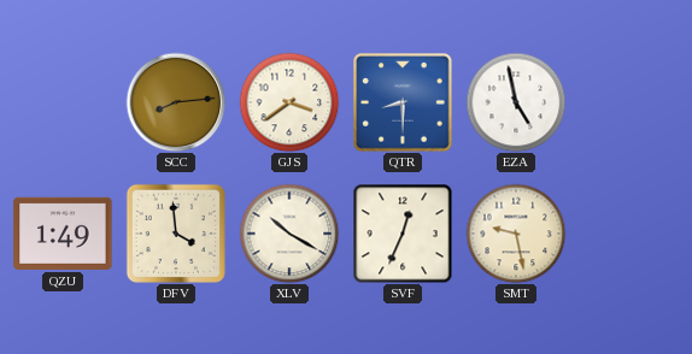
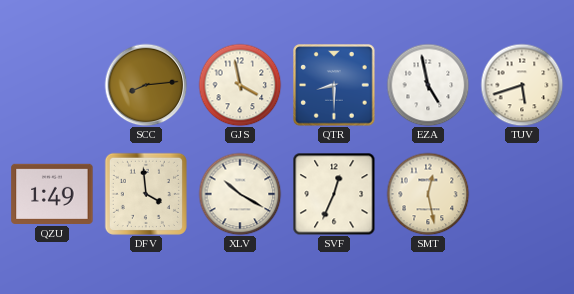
GJS: 3:39 -> 3:58 (240, 85)
TUV: none -> 5:42 (522, 85)
SMT: 9:28 -> 12:28 (428, 194)
